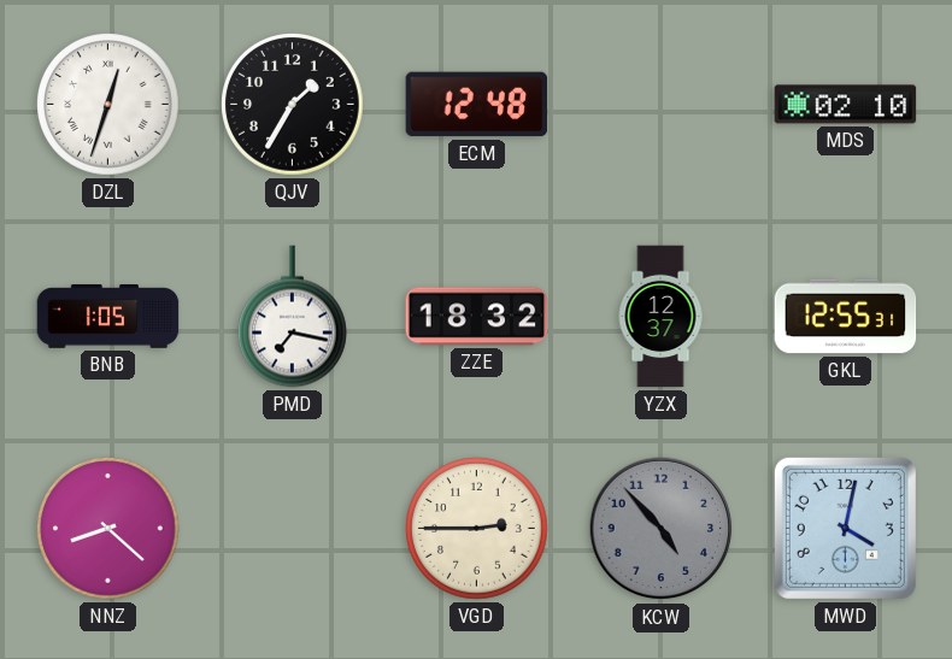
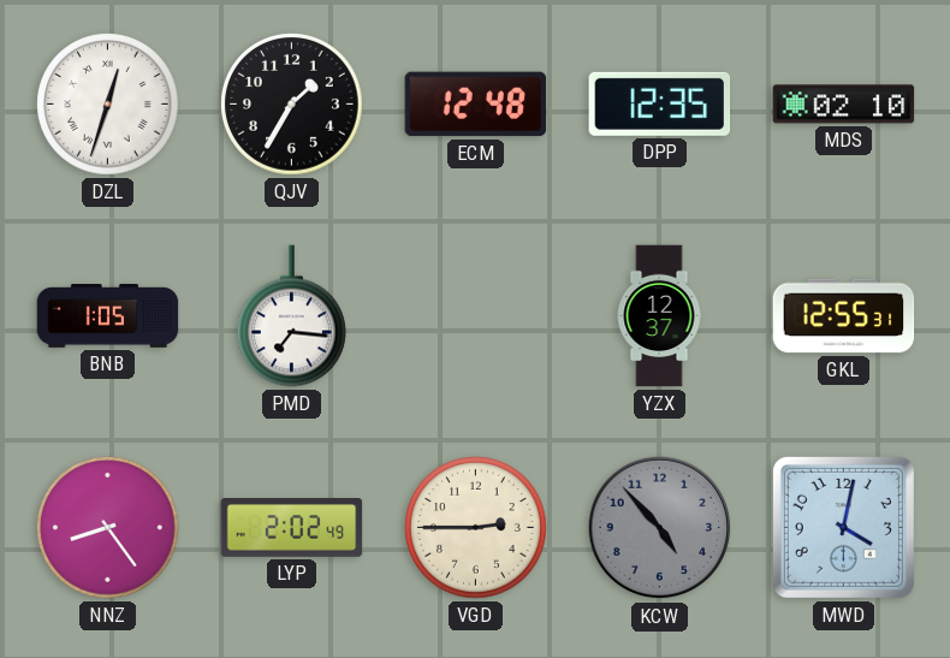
DPP: none -> 12:35 (660, 103)
PMD: 7:17 -> 7:16 (292, 316)
ZZE: 18:32 -> none (477, 317)
NNZ: 8:22 -> 8:24 (108, 528)
LYP: none -> 2:02 (292, 528)
